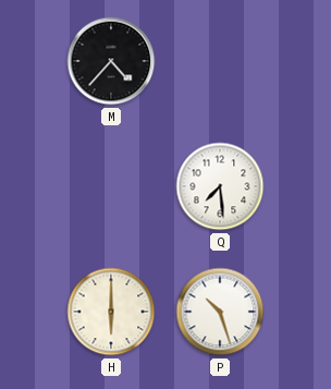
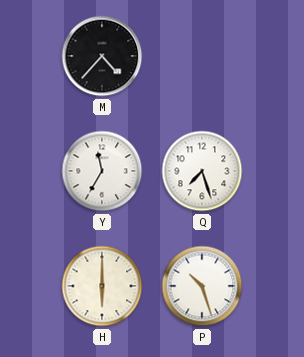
Y: none -> 11:35 (102, 171)
Q: 7:29 -> 7:27 (202, 171)
